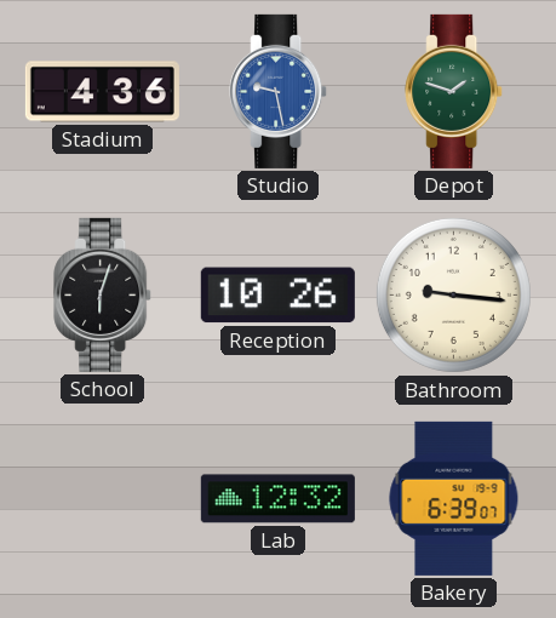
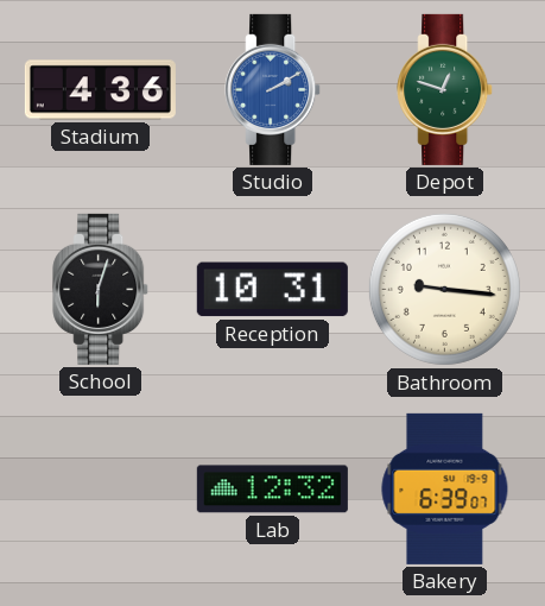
Studio: 9:28 -> 2:10 (273, 89)
Depot: 1:48 -> 12:48 (445, 89)
Reception: 10:26 -> 10:31 (272, 290)
